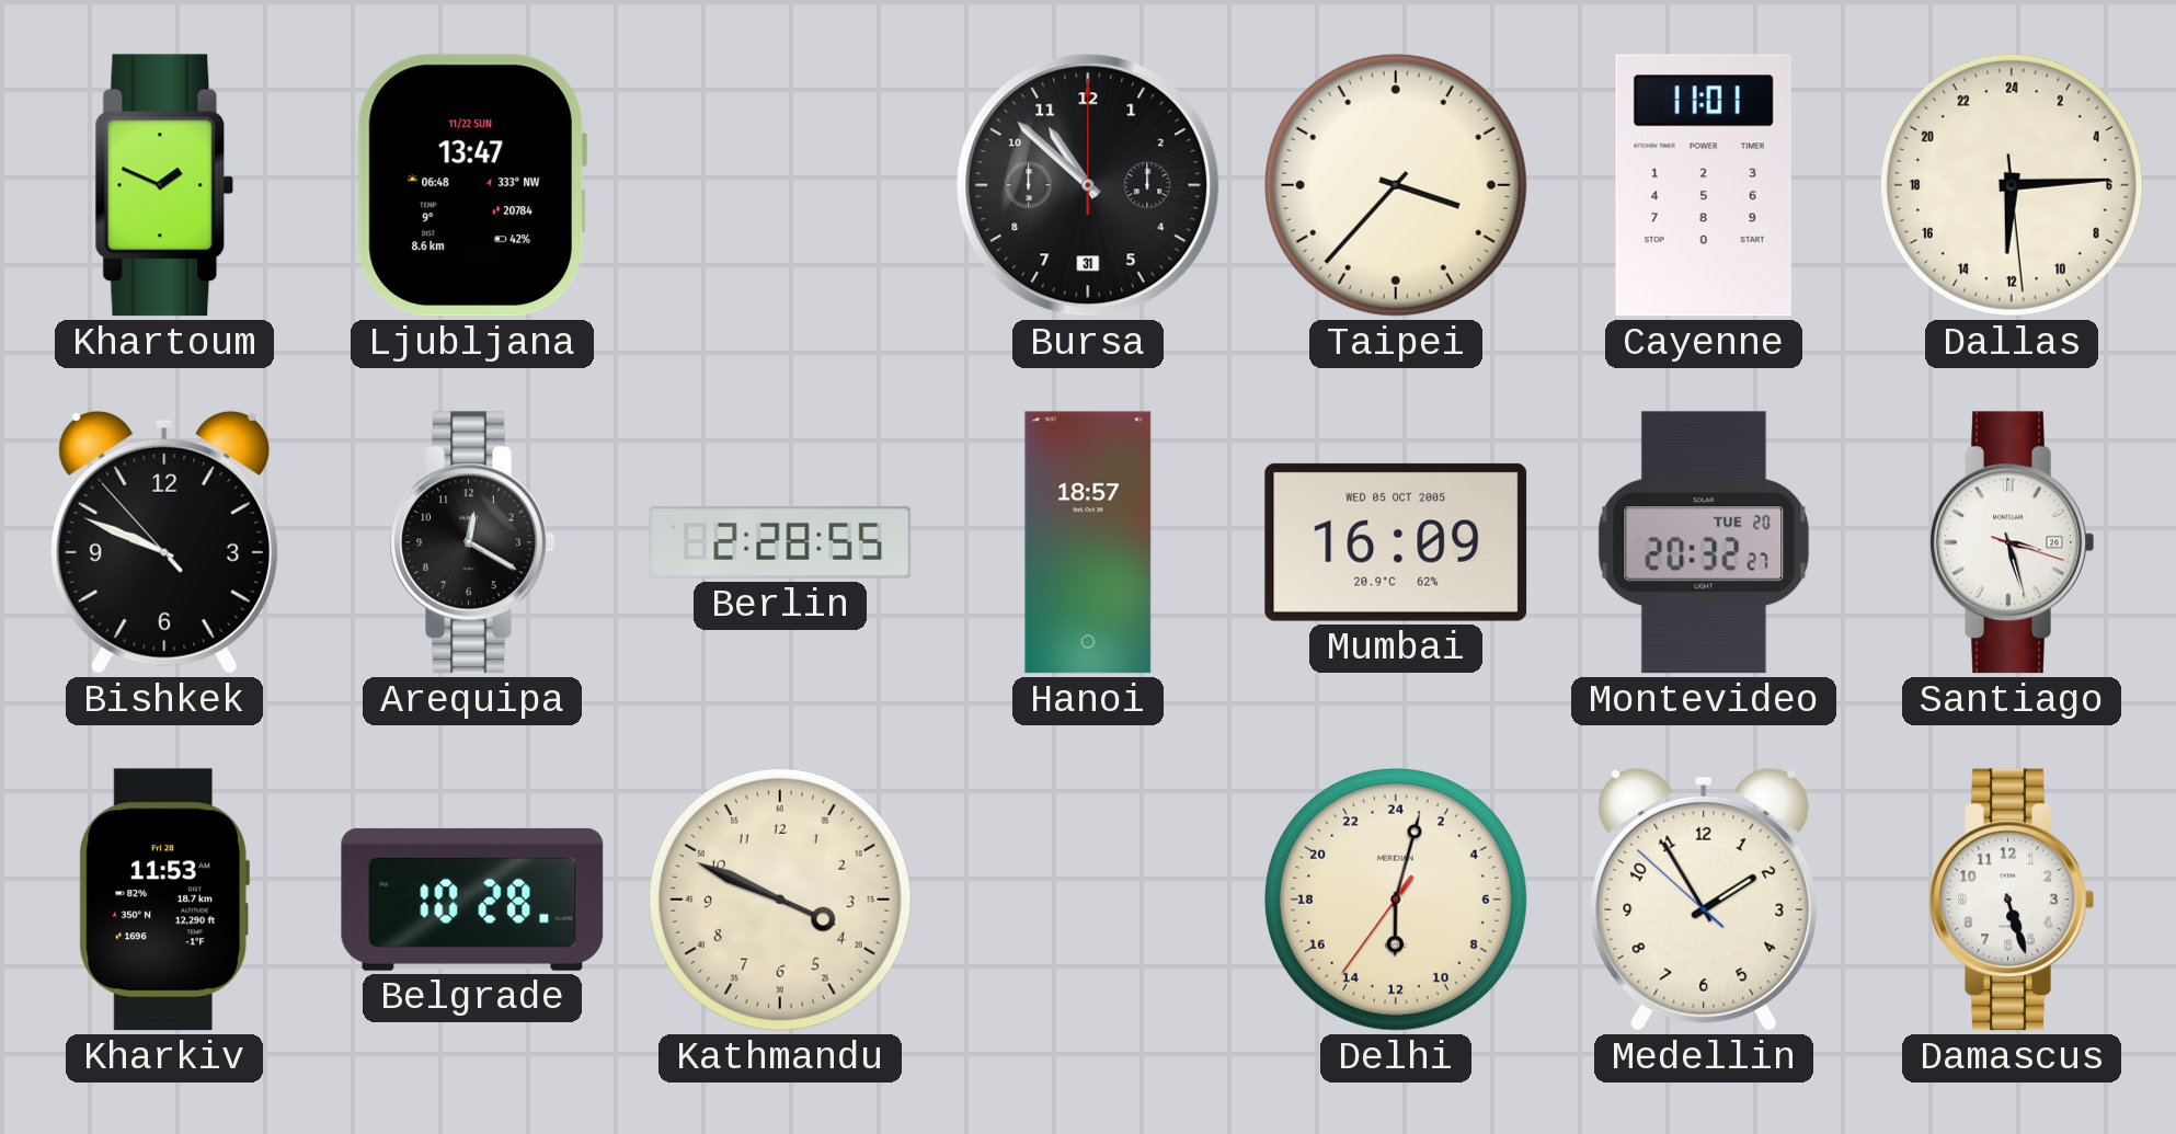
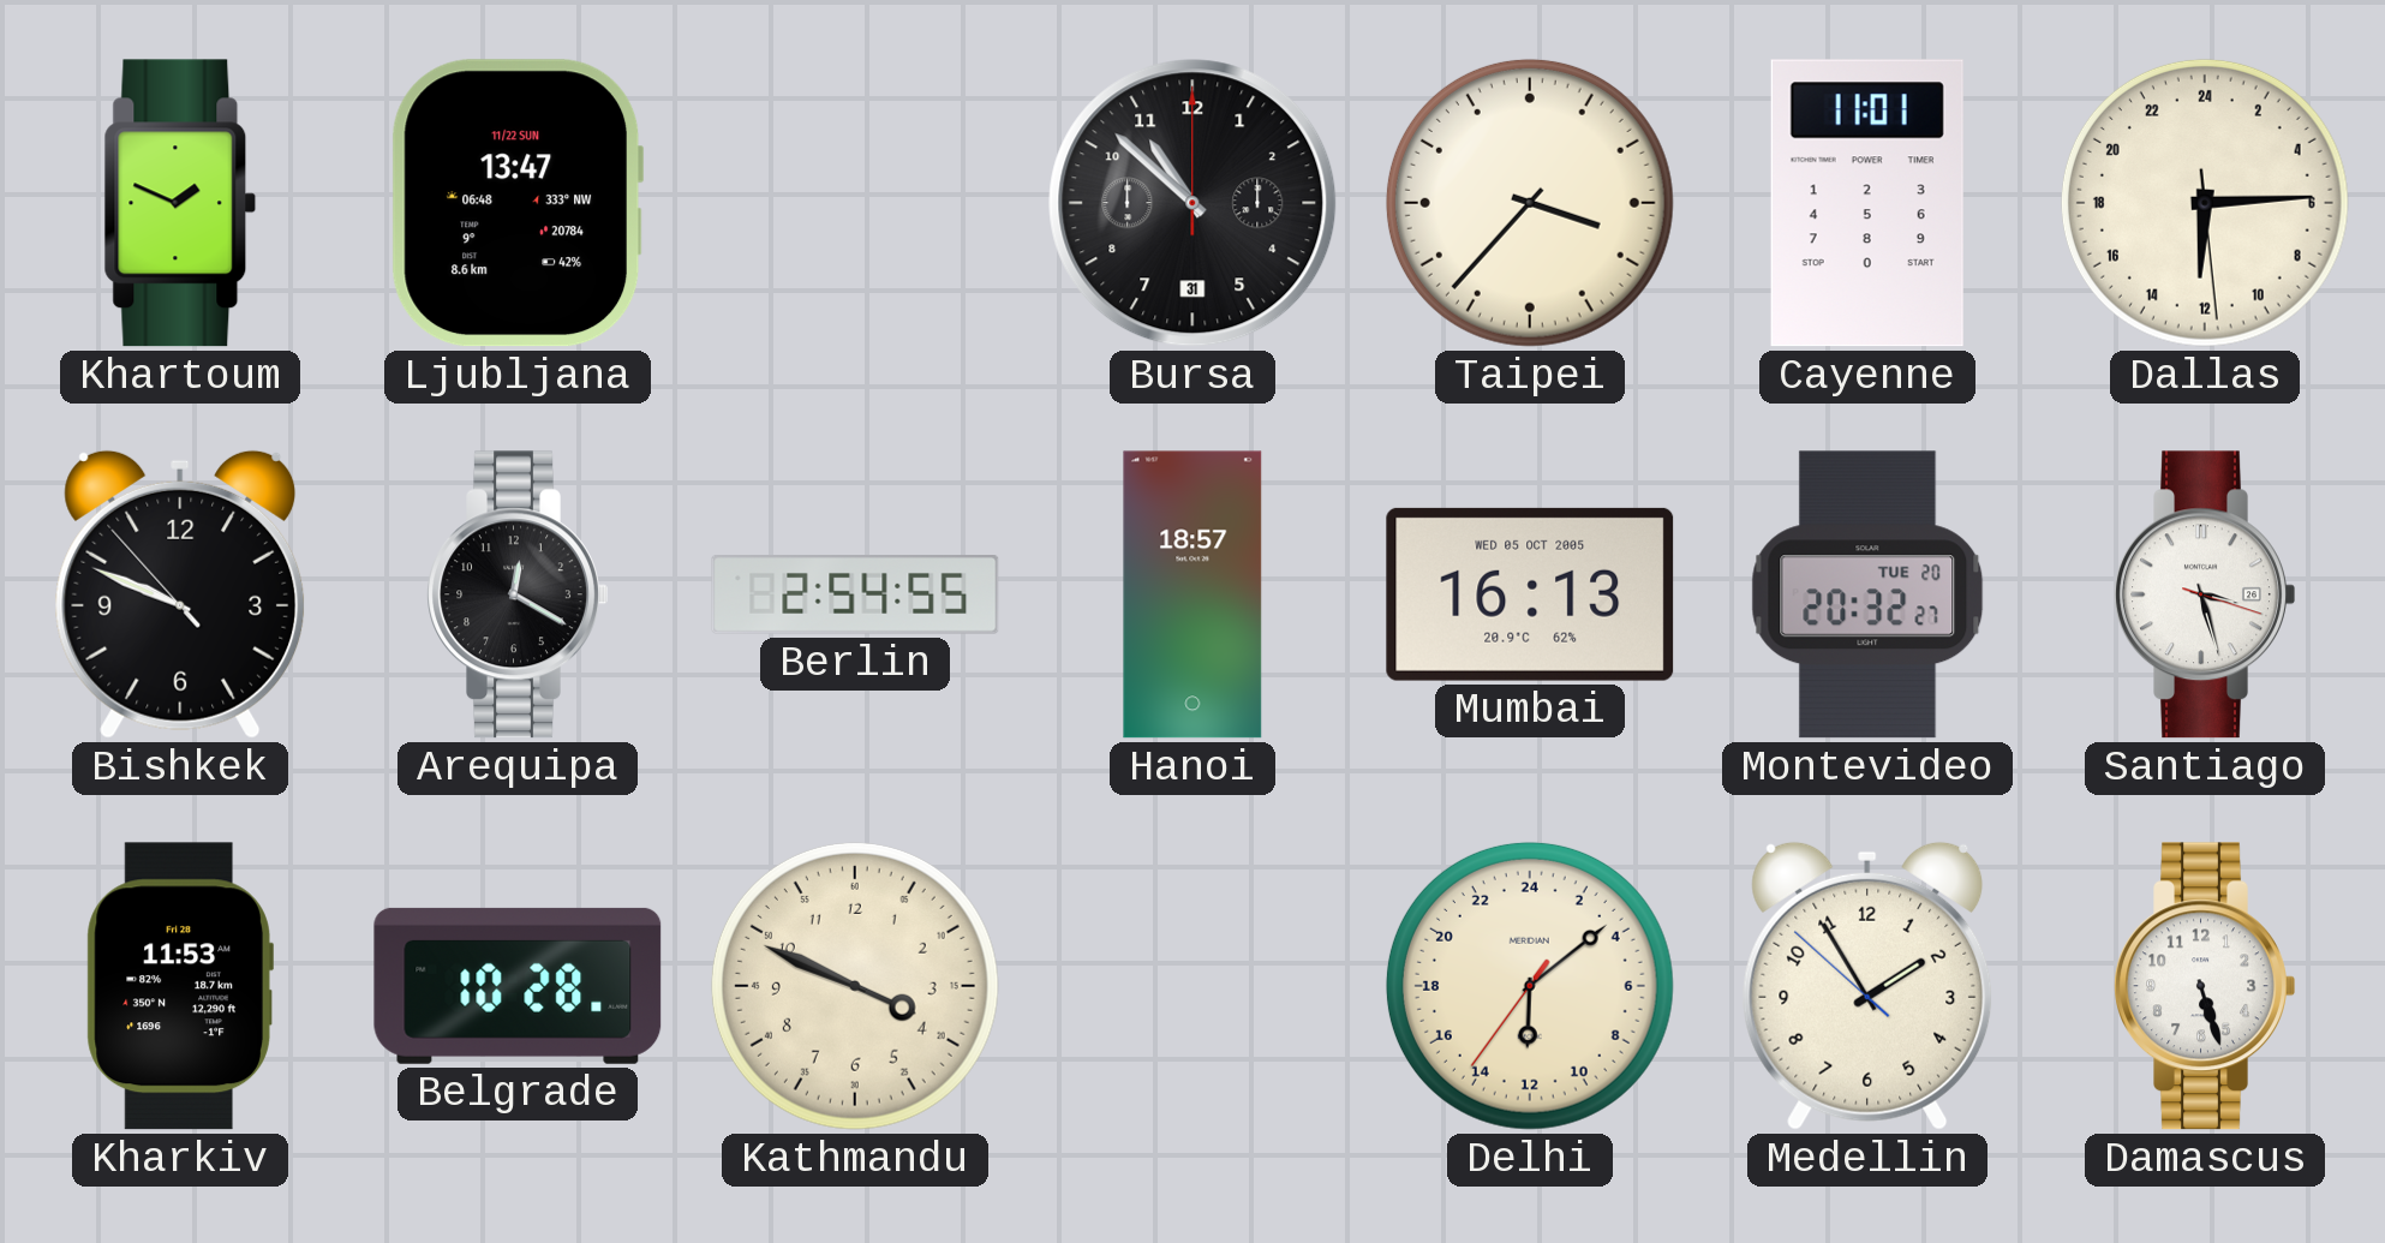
Berlin: 2:28 -> 2:54 (855, 596)
Mumbai: 16:09 -> 16:13 (1530, 594)
Delhi: 12:02 -> 12:08 (1530, 986)
